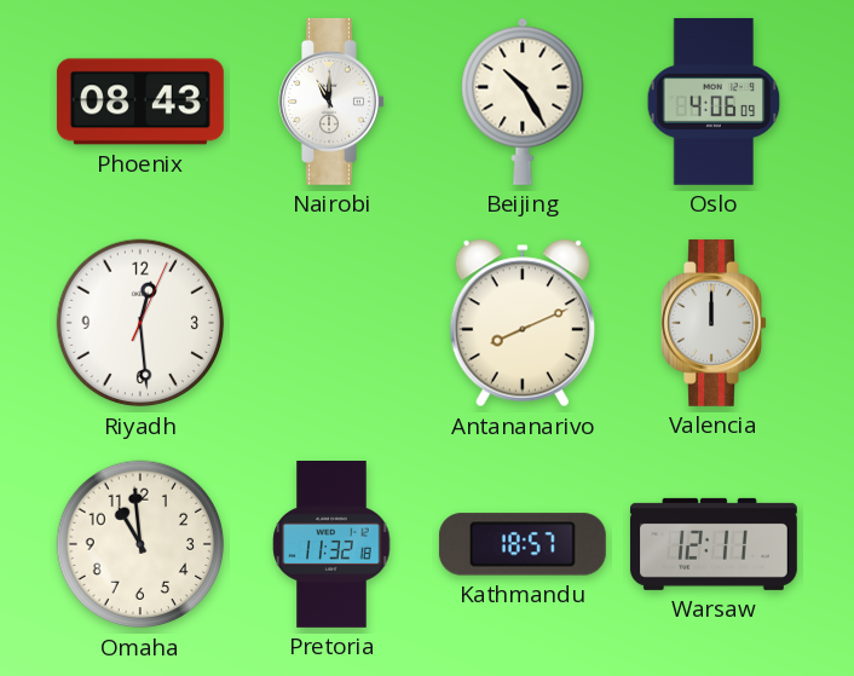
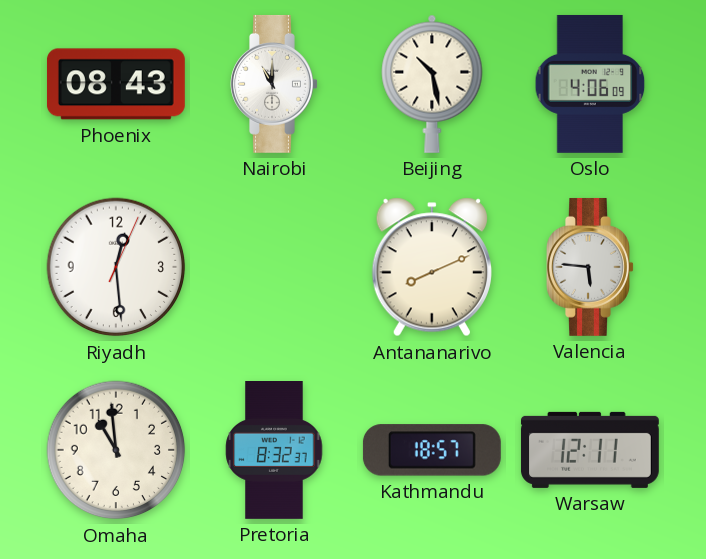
Beijing: 10:25 -> 10:28 (432, 84)
Valencia: 12:00 -> 5:46 (590, 267)
Pretoria: 11:32 -> 8:32 (274, 451)
